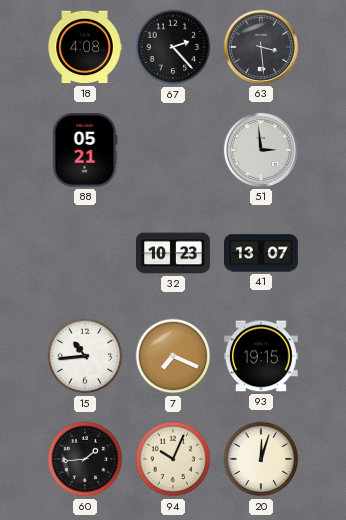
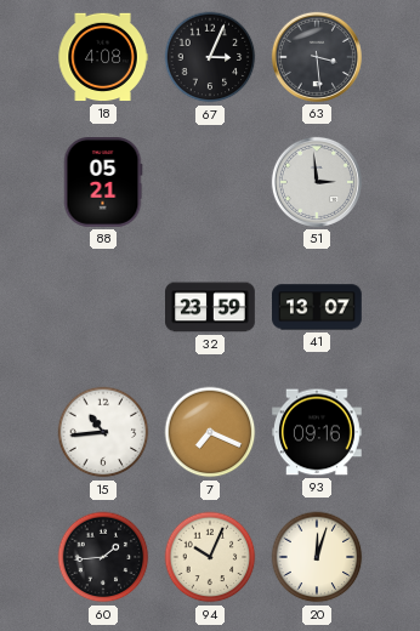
67: 2:23 -> 3:04 (210, 57)
32: 10:23 -> 23:59 (210, 307)
93: 19:15 -> 09:16 (318, 432)
